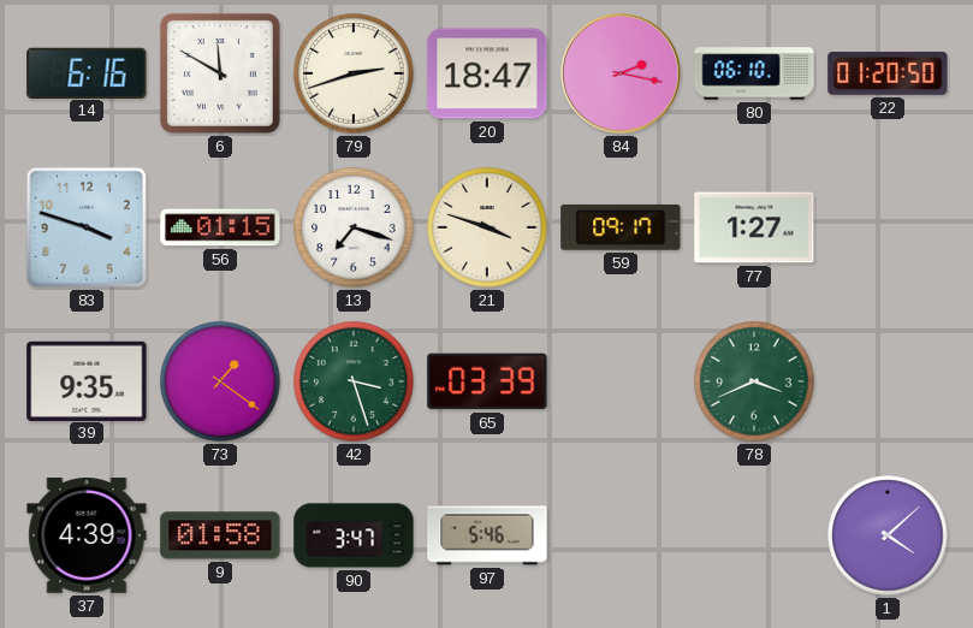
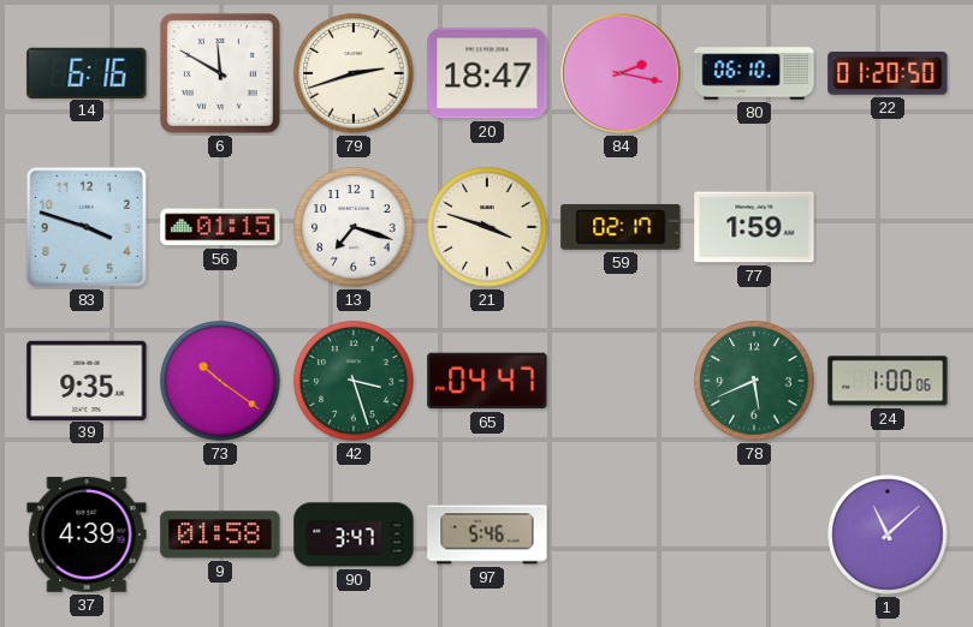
59: 09:17 -> 02:17 (621, 227)
77: 1:27 -> 1:59 (754, 227)
73: 1:21 -> 10:21 (220, 381)
65: 03:39 -> 04:47 (487, 381)
78: 3:41 -> 5:41 (754, 381)
24: none -> 1:00 (888, 381)
1: 4:08 -> 11:08 (888, 535)
